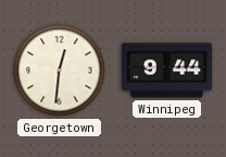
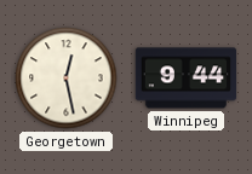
Georgetown: 12:31 -> 12:28 (67, 79)
